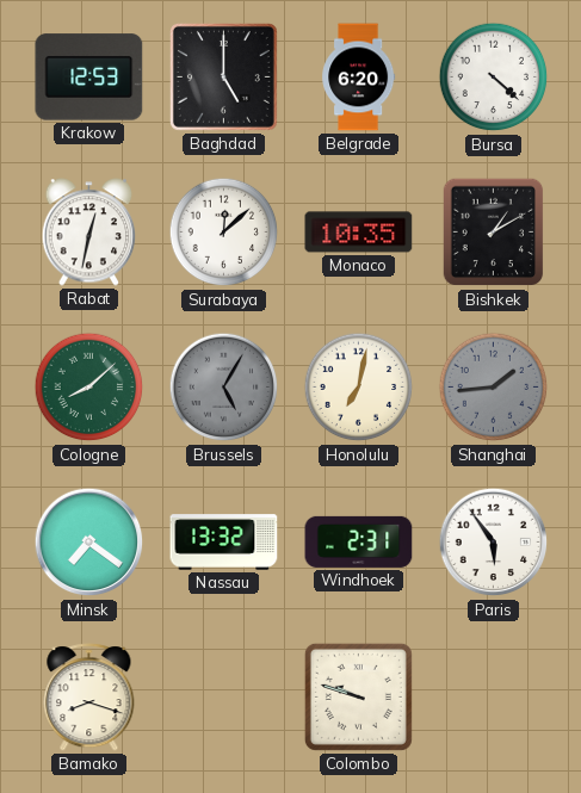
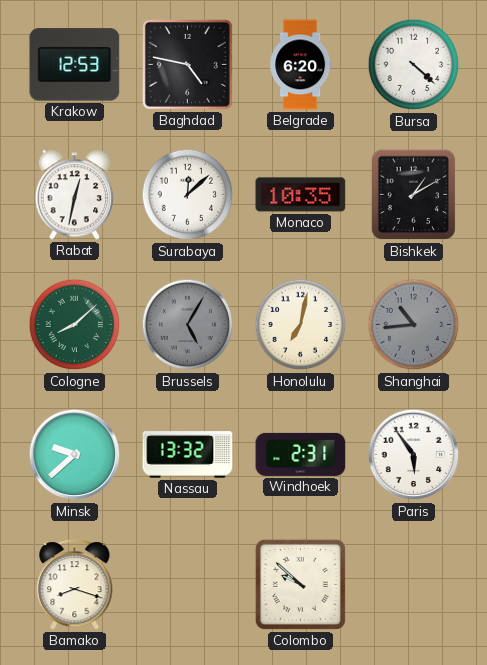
Baghdad: 5:00 -> 4:47 (187, 64)
Shanghai: 1:44 -> 10:44 (414, 325)
Minsk: 7:21 -> 9:38 (75, 455)
Colombo: 9:48 -> 9:52 (300, 584)
